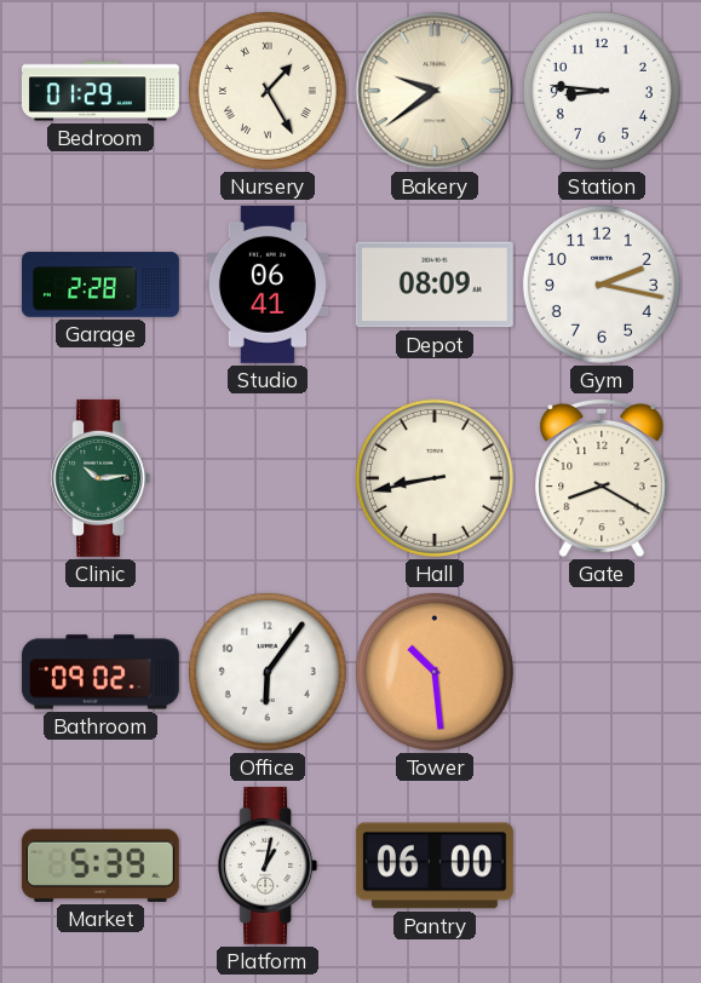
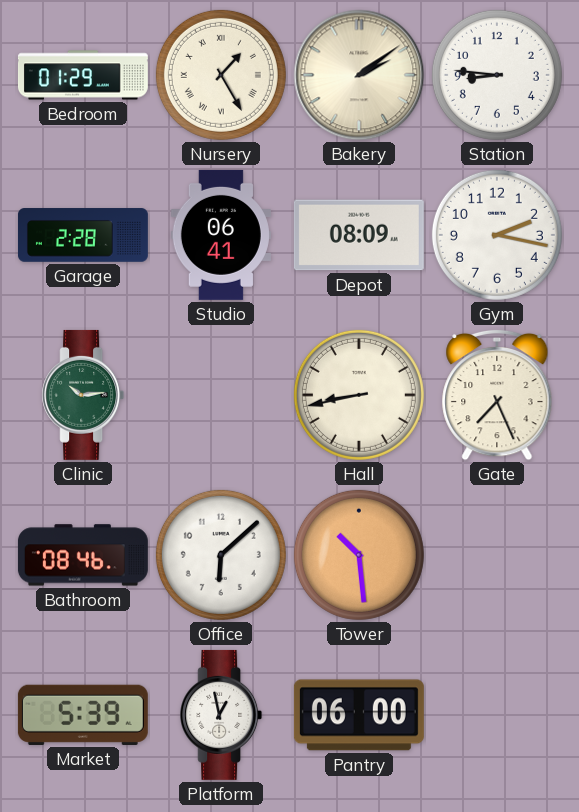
Bakery: 9:39 -> 2:09 (359, 75)
Gate: 8:20 -> 7:26 (497, 395)
Bathroom: 09:02 -> 08:46 (83, 555)
Office: 6:06 -> 6:08 (221, 555)
Platform: 1:02 -> 12:58 (221, 715)
